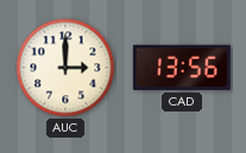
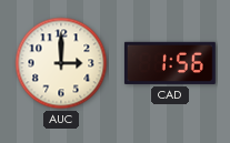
CAD: 13:56 -> 1:56 (170, 63)
